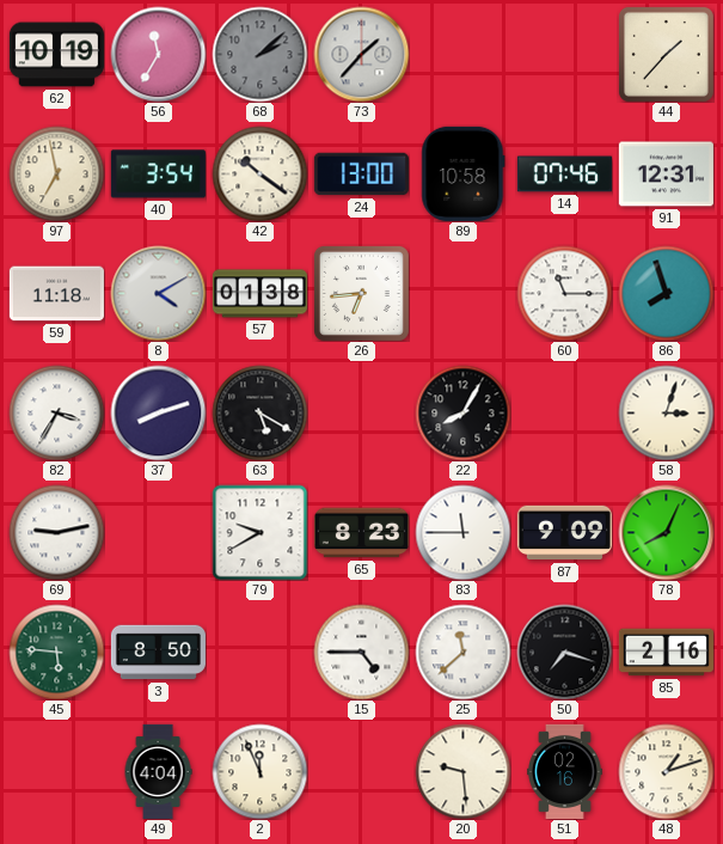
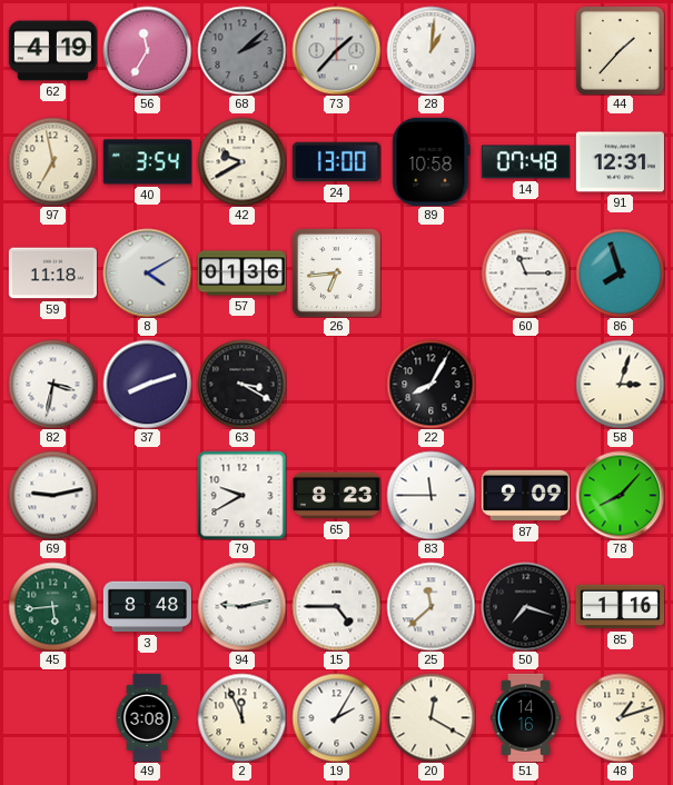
62: 10:19 -> 4:19 (52, 51)
28: none -> 1:01 (430, 50)
42: 10:21 -> 9:40 (241, 161)
14: 07:46 -> 07:48 (525, 162)
57: 01:38 -> 01:36 (241, 274)
82: 3:35 -> 3:32 (52, 384)
63: 5:20 -> 3:20 (241, 384)
78: 8:04 -> 8:07 (620, 495)
45: 5:46 -> 5:44 (52, 606)
3: 8:50 -> 8:48 (147, 607)
94: none -> 9:13 (241, 606)
85: 2:16 -> 1:16 (620, 607)
49: 4:04 -> 3:08 (147, 717)
19: none -> 2:05 (336, 717)
20: 9:29 -> 12:20 (430, 717)
51: 02:16 -> 14:16 (526, 717)
